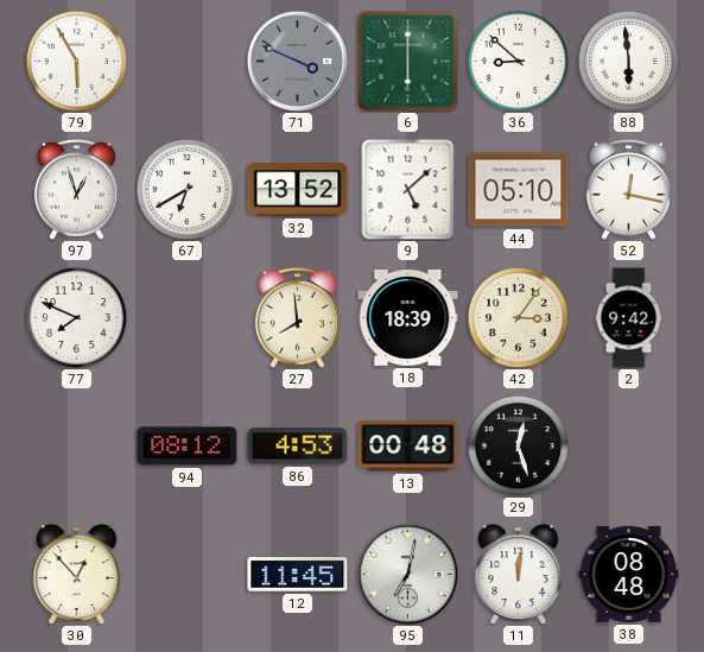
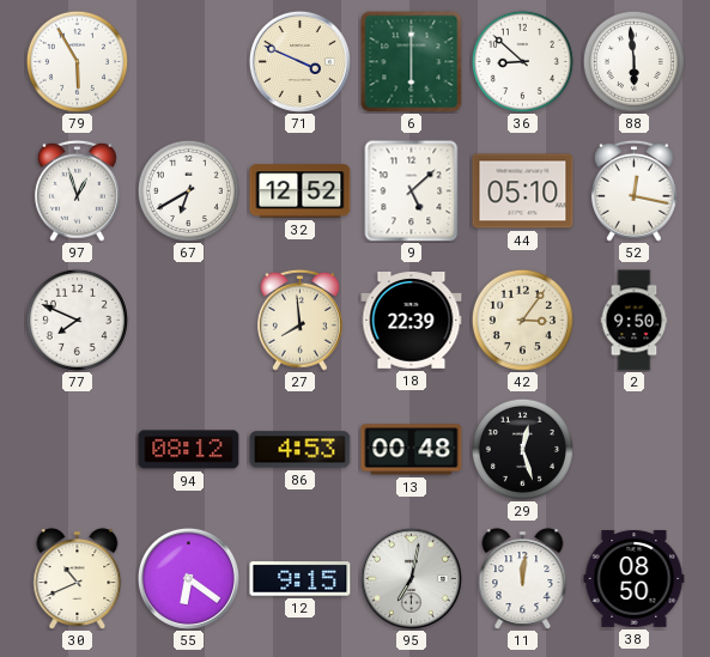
71 dial: grey -> cream (299, 61)
32: 13:52 -> 12:52 (301, 191)
18: 18:39 -> 22:39 (412, 321)
2: 9:42 -> 9:50 (635, 321)
30: 12:53 -> 10:41 (78, 578)
55: none -> 6:21 (188, 578)
12: 11:45 -> 9:15 (301, 579)
38: 08:48 -> 08:50 (635, 578)
